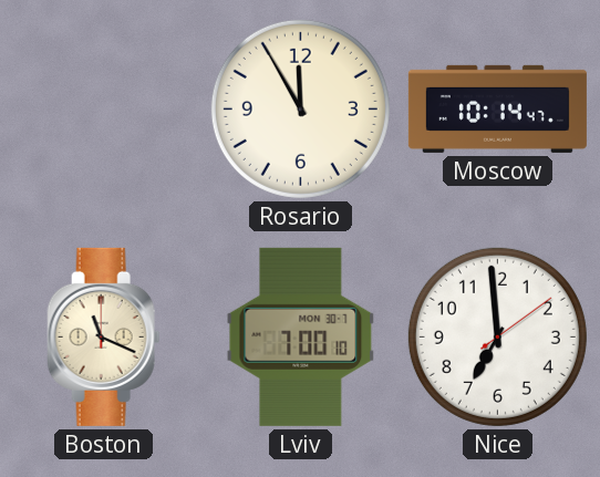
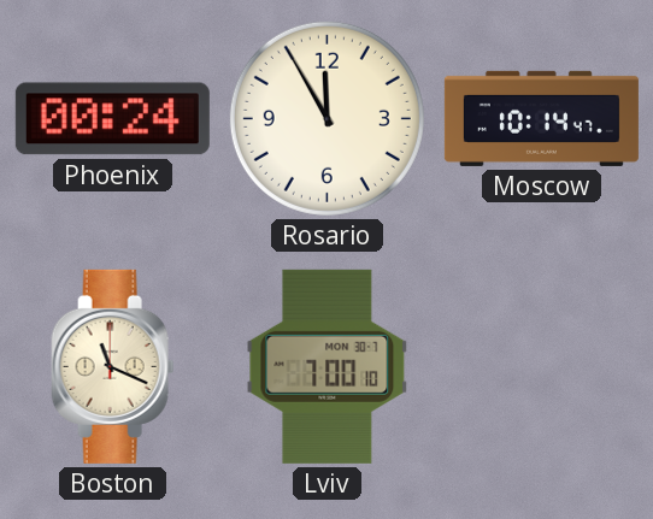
Phoenix: none -> 00:24 (112, 119)
Nice: 6:59 -> none (497, 336)
